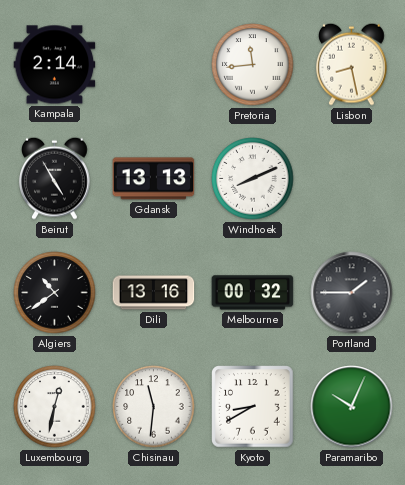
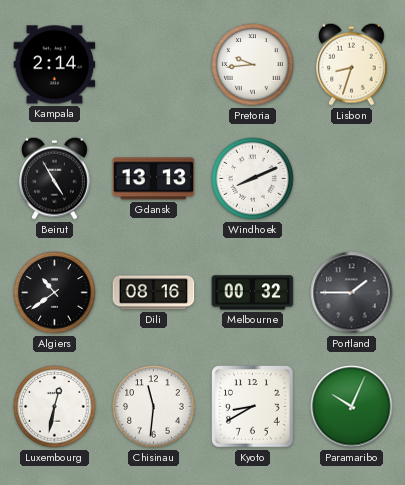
Pretoria: 11:44 -> 9:44 (253, 65)
Lisbon: 8:28 -> 8:33 (352, 64)
Dili: 13:16 -> 08:16 (154, 293)
